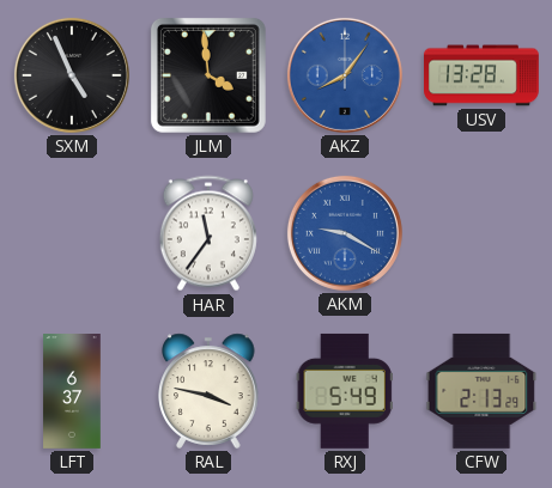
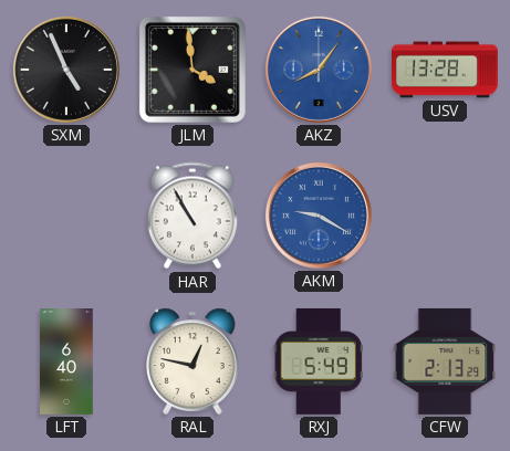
HAR: 11:36 -> 10:55 (192, 216)
LFT: 6:37 -> 6:40 (66, 363)
RAL: 3:47 -> 12:47 (192, 361)
